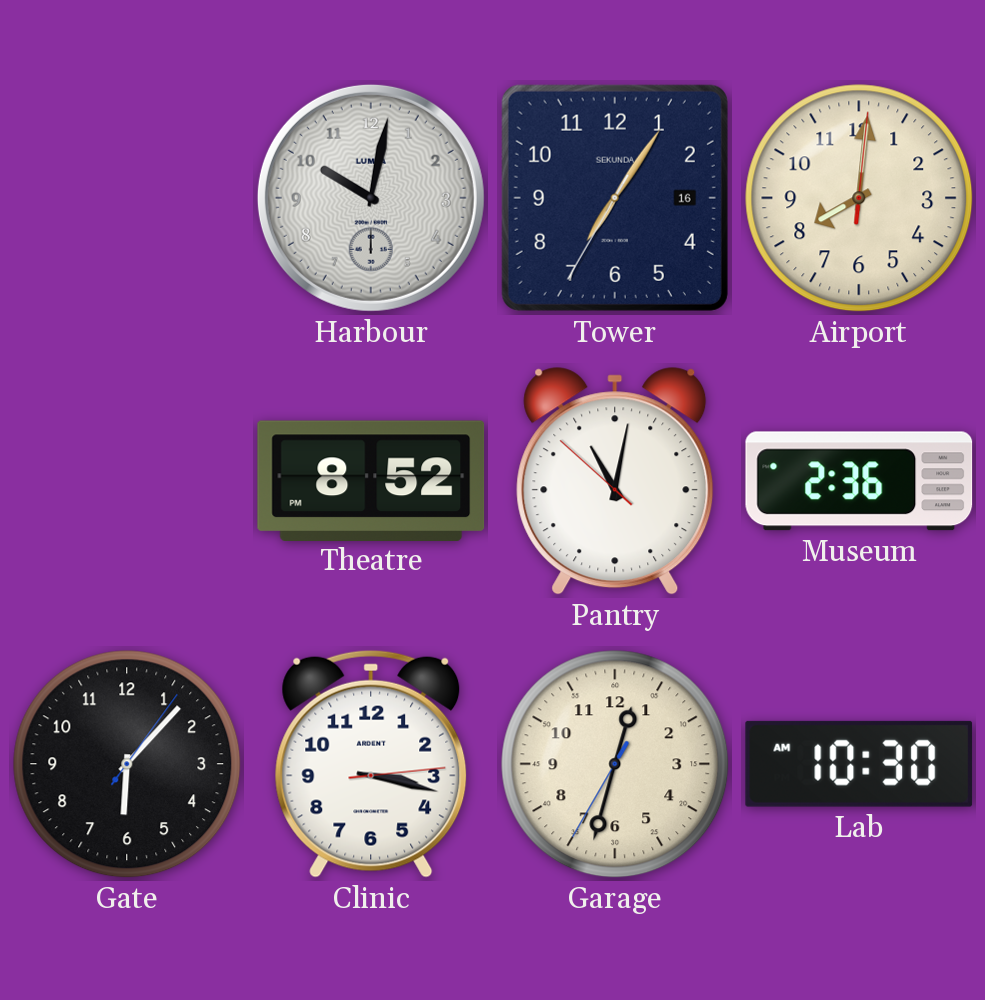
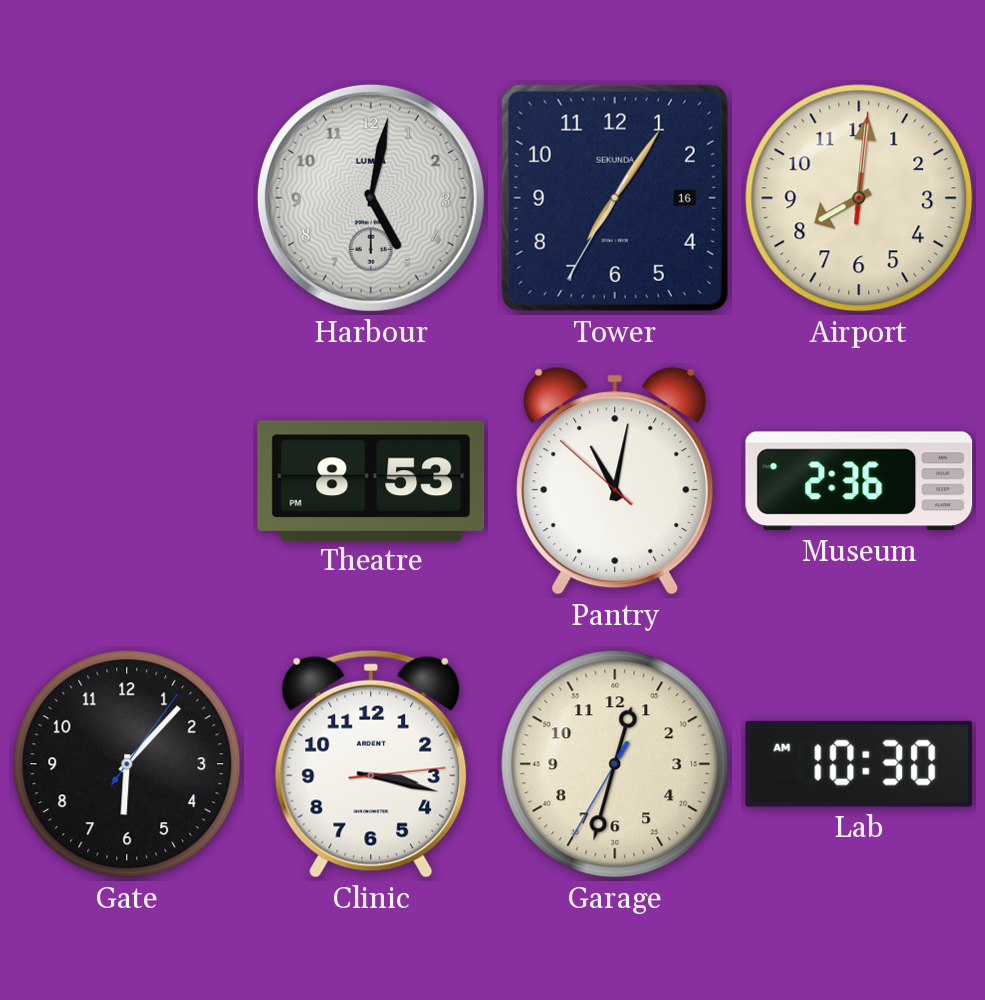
Harbour: 10:02 -> 5:02 (371, 198)
Theatre: 8:52 -> 8:53 (371, 480)
